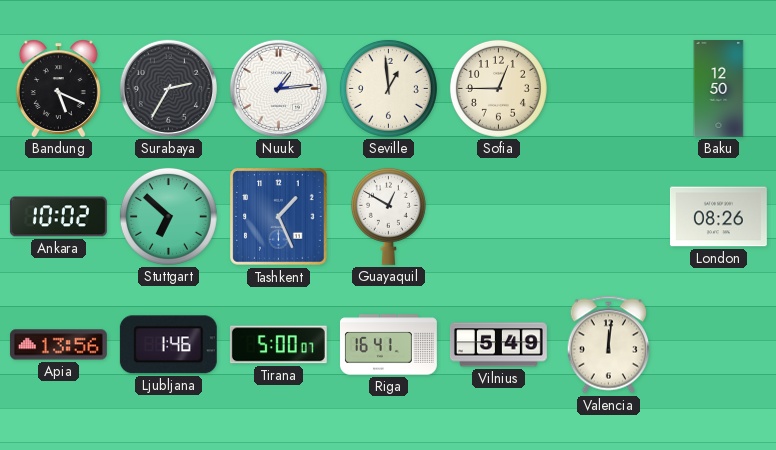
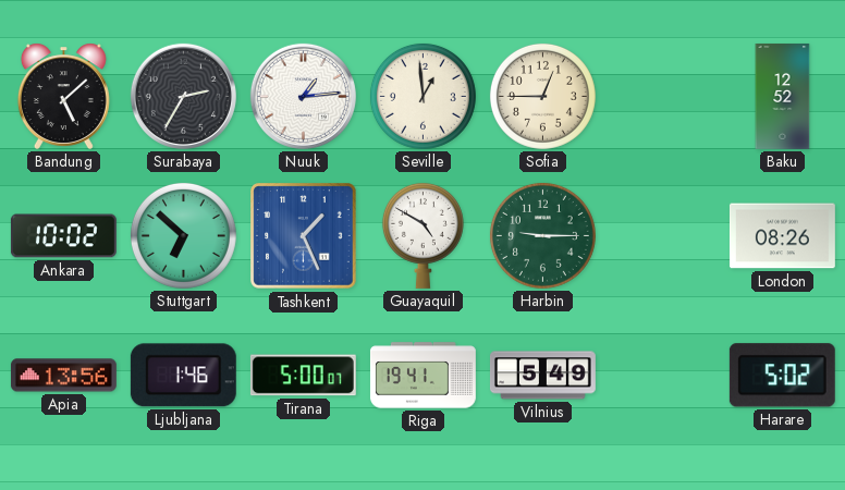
Bandung: 5:19 -> 5:08 (63, 96)
Baku: 12:50 -> 12:52 (783, 96)
Guayaquil: 12:50 -> 4:50 (422, 235)
Harbin: none -> 9:15 (542, 235)
Riga: 16:41 -> 19:41 (422, 376)
Valencia: 12:01 -> none (608, 345)
Harare: none -> 5:02 (782, 376)
